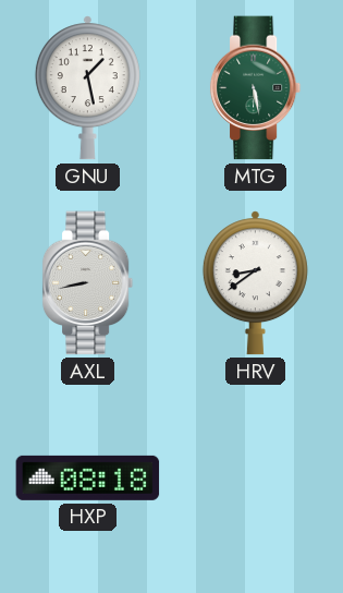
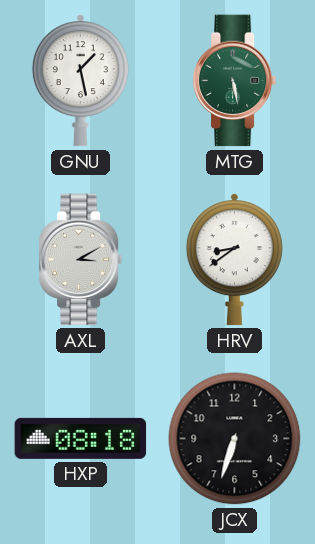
AXL: 8:43 -> 3:10 (81, 260)
JCX: none -> 6:33 (235, 439)
